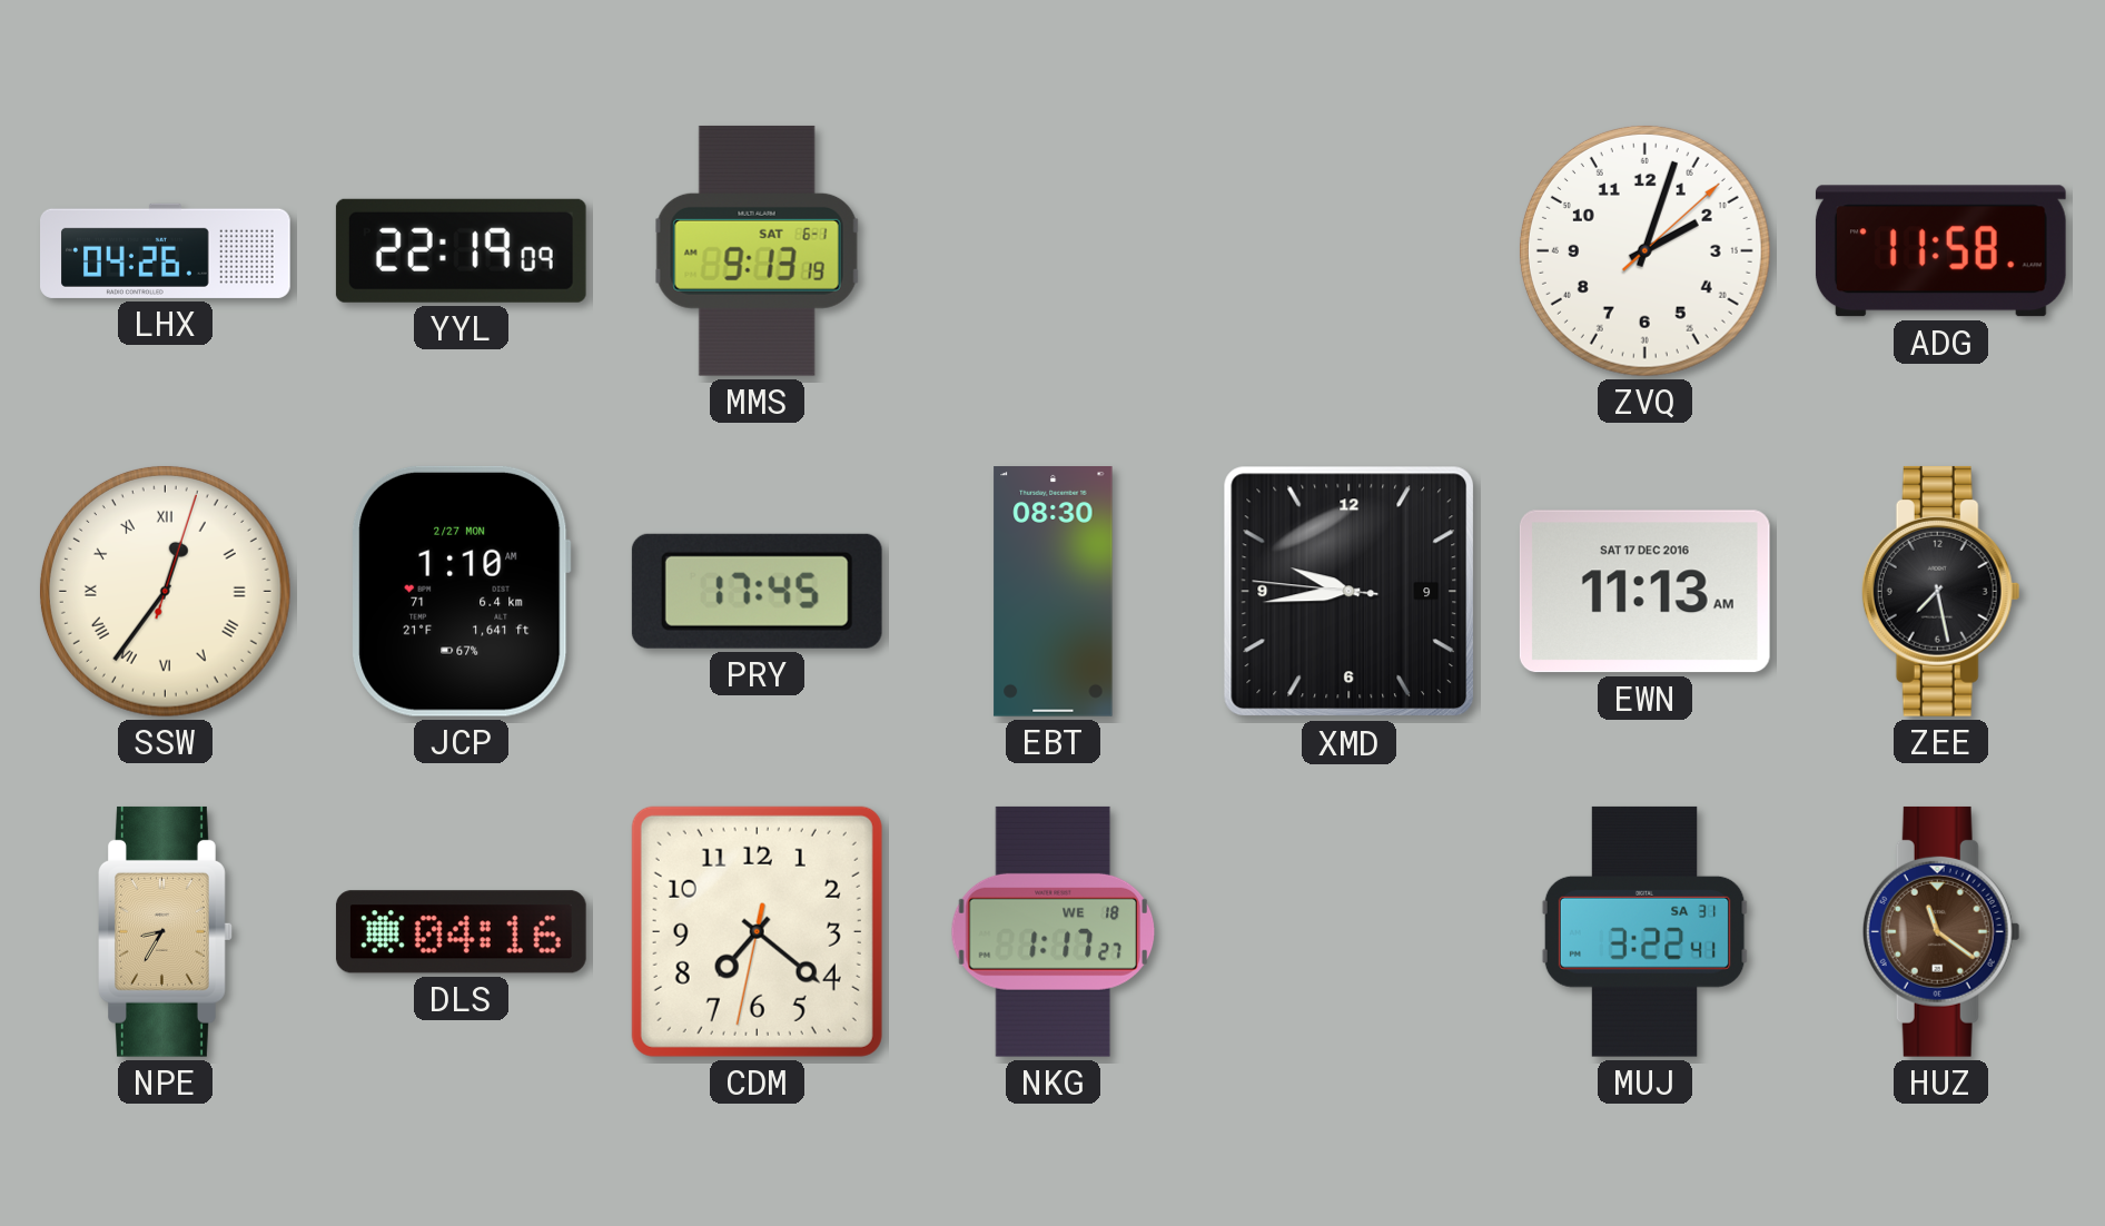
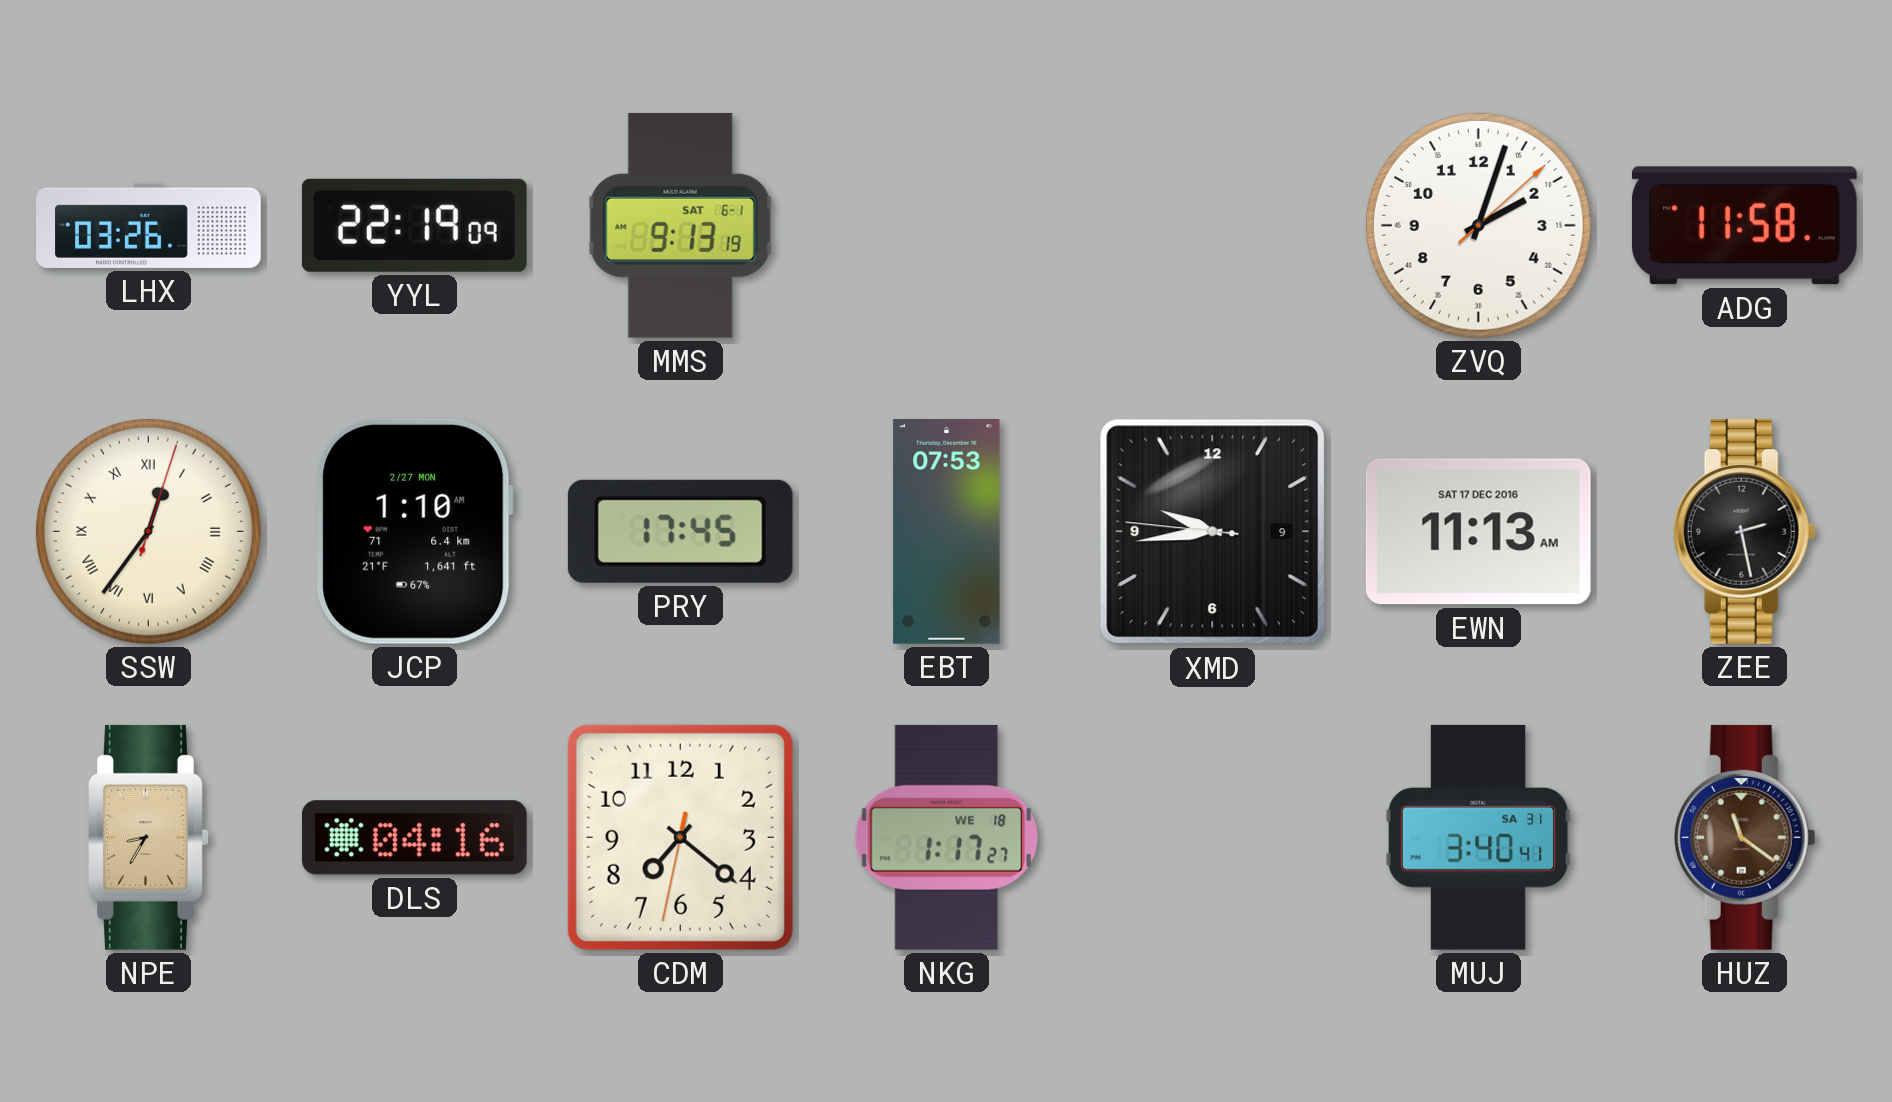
LHX: 04:26 -> 03:26 (149, 225)
EBT: 08:30 -> 07:53 (947, 532)
ZEE: 7:28 -> 2:28 (1744, 531)
MUJ: 3:22 -> 3:40 (1478, 837)
